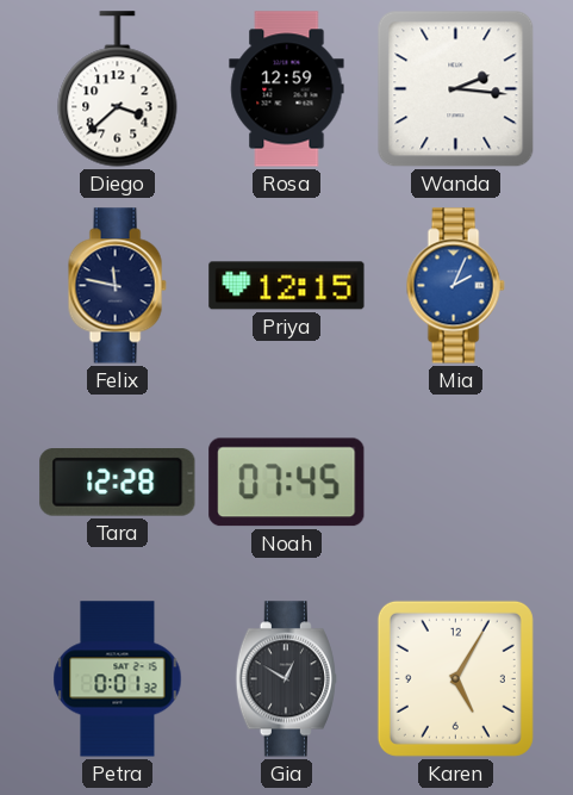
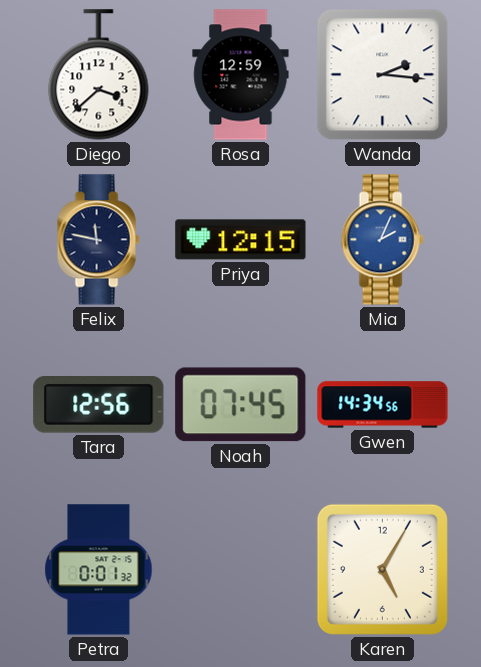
Tara: 12:28 -> 12:56 (99, 405)
Gwen: none -> 14:34 (383, 405)
Gia: 12:50 -> none (286, 679)
